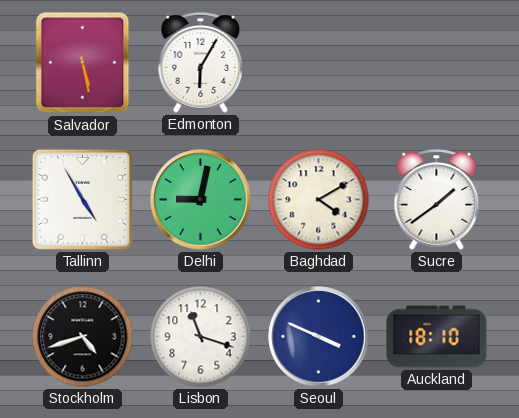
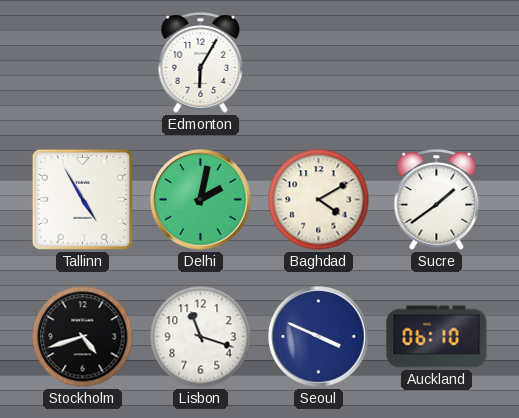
Salvador: 5:28 -> none (83, 63)
Delhi: 9:02 -> 2:02 (201, 200)
Auckland: 18:10 -> 06:10 (437, 337)
